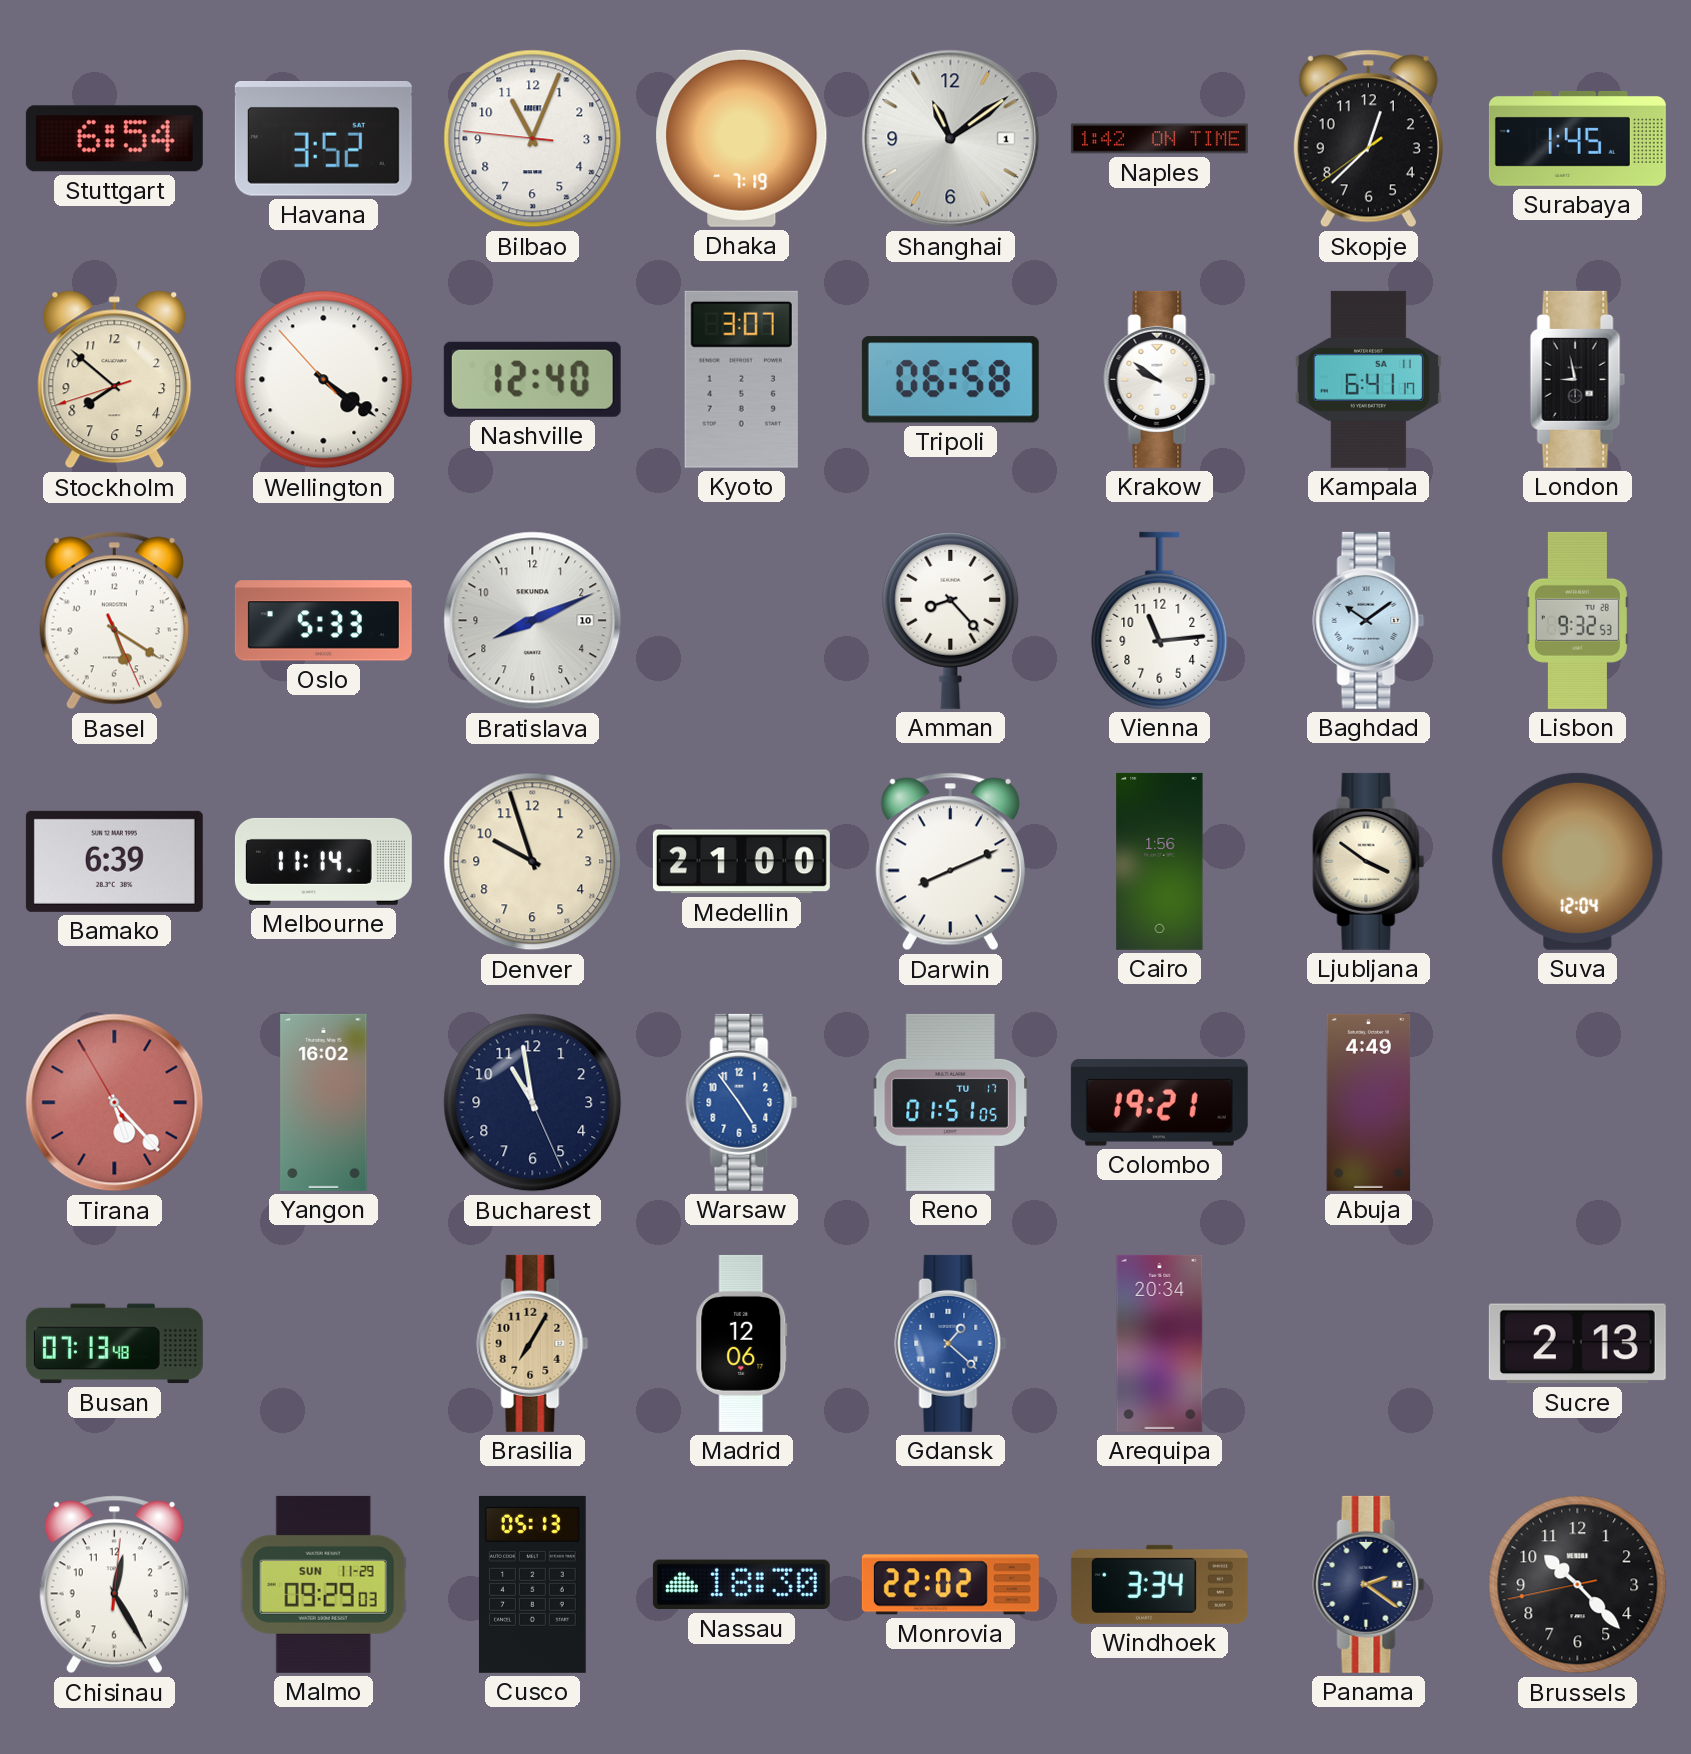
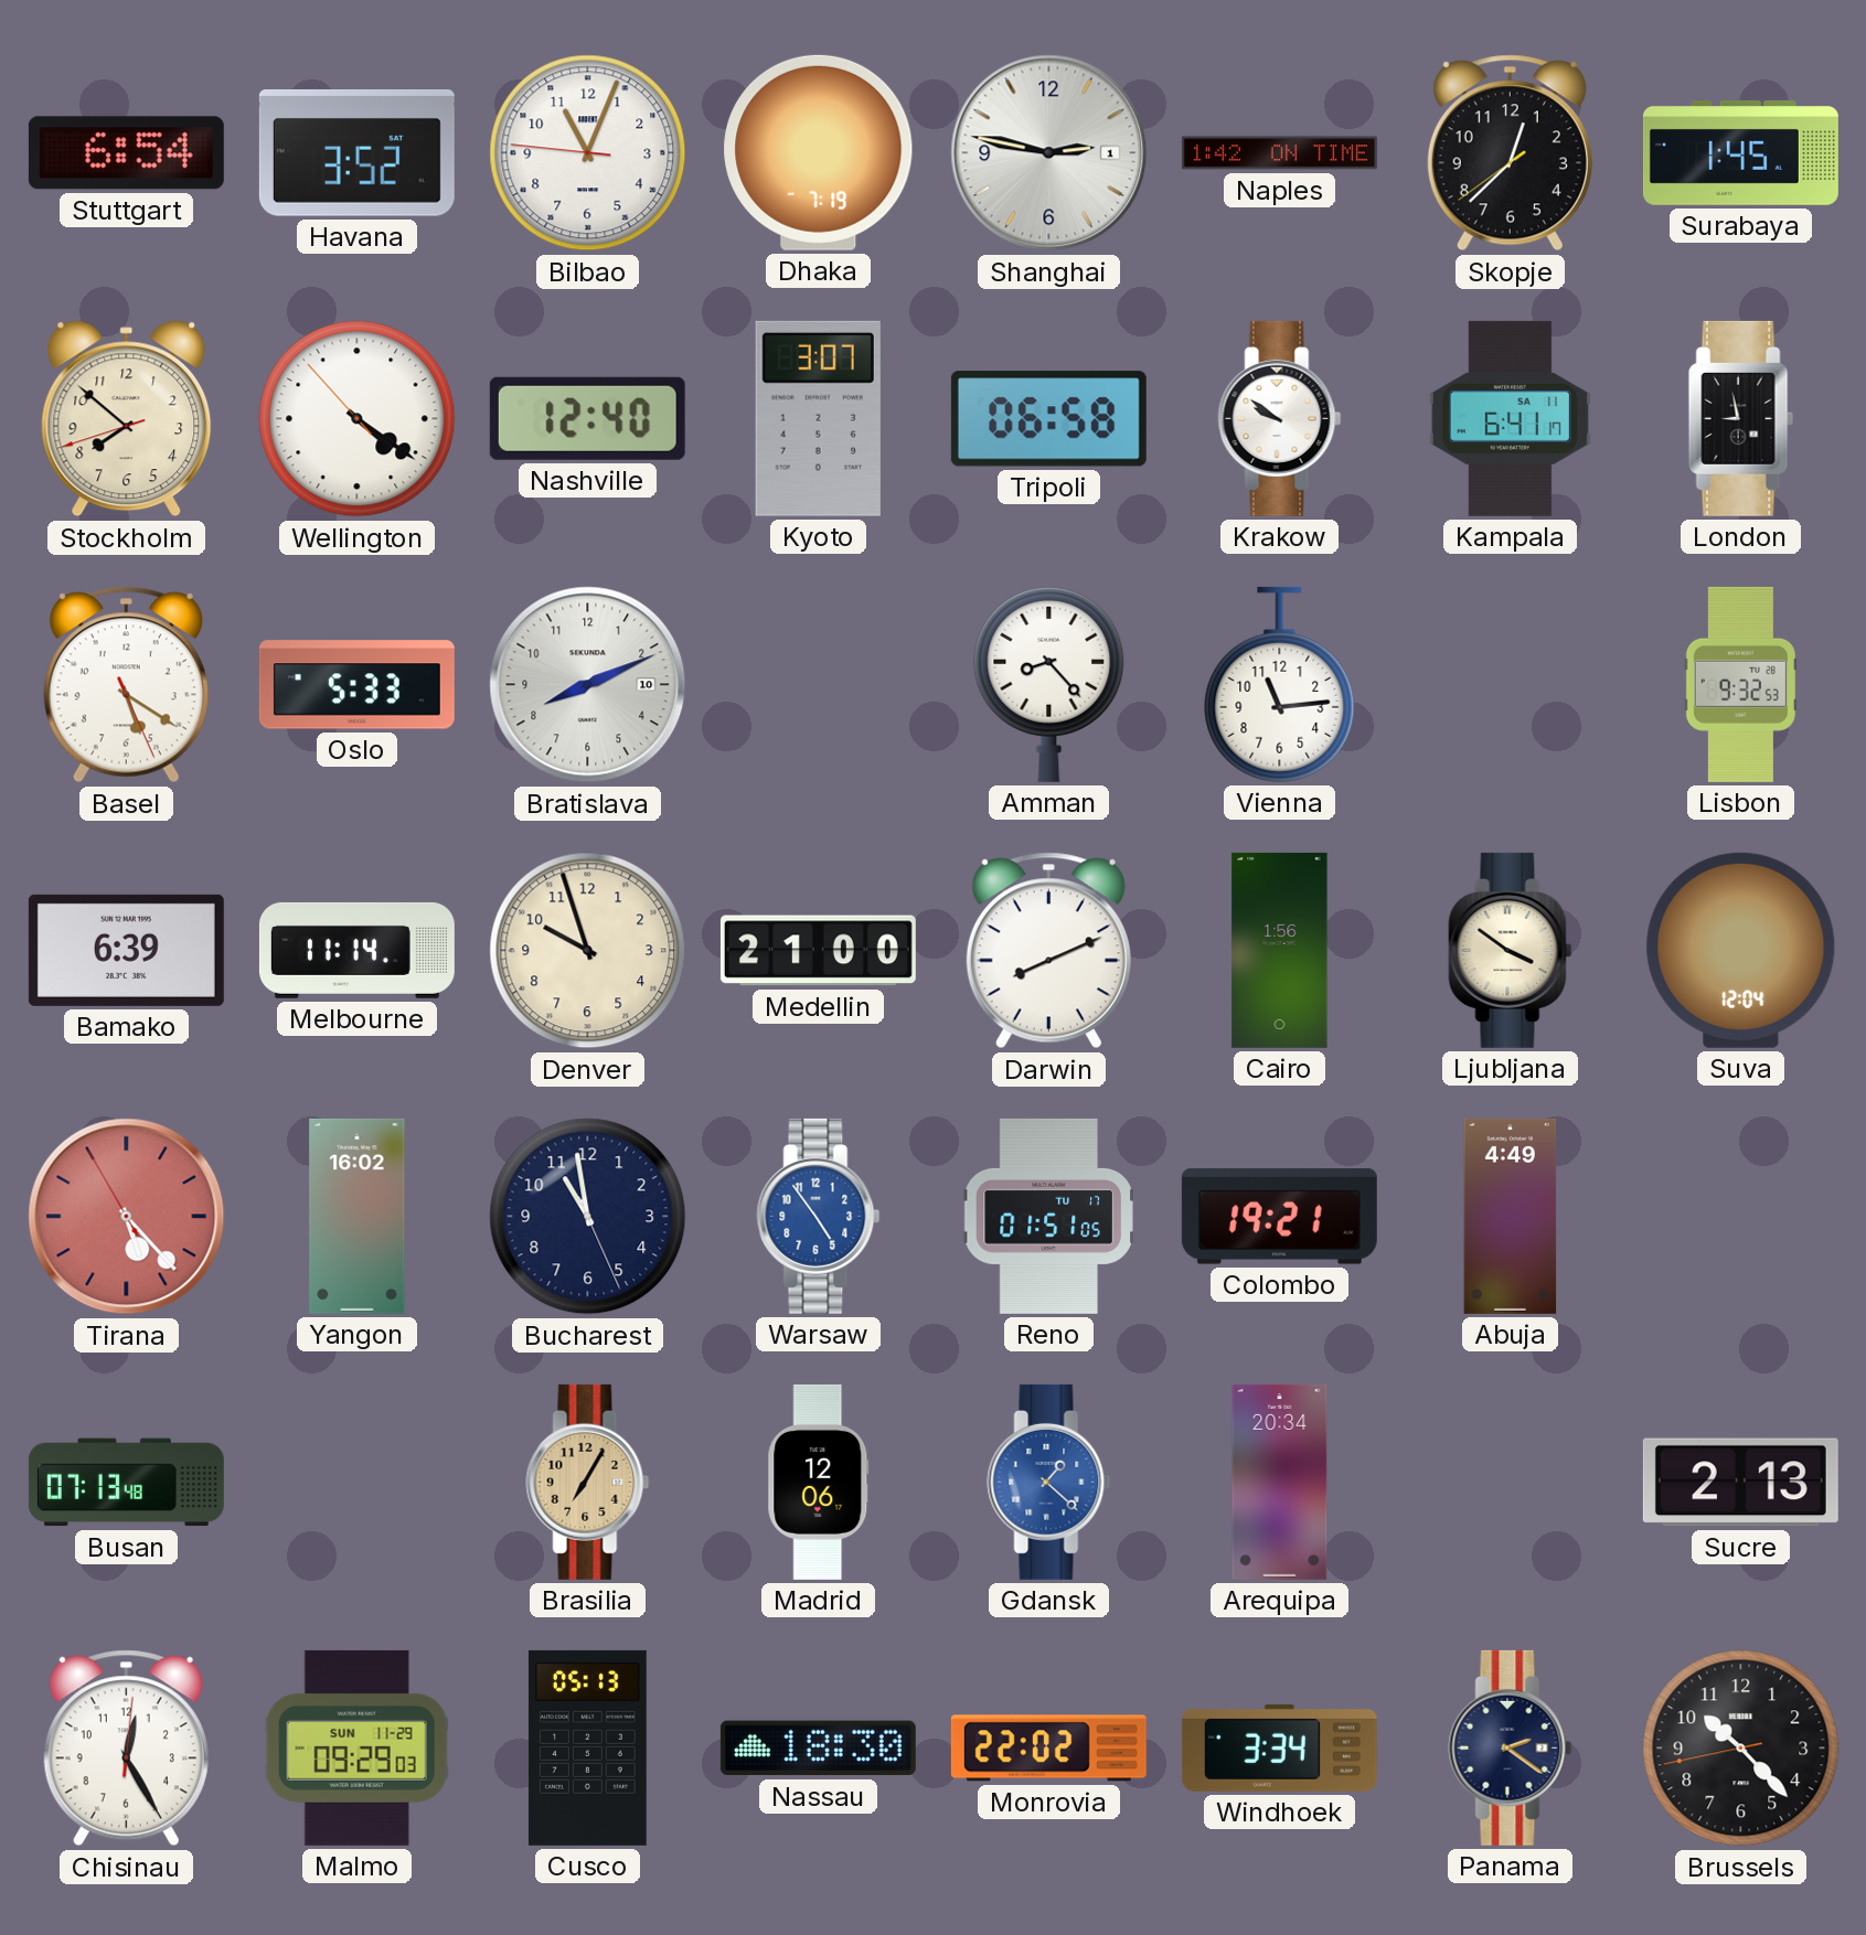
Shanghai: 11:09 -> 2:47 (1049, 153)
Baghdad: 10:09 -> none (1369, 620)
